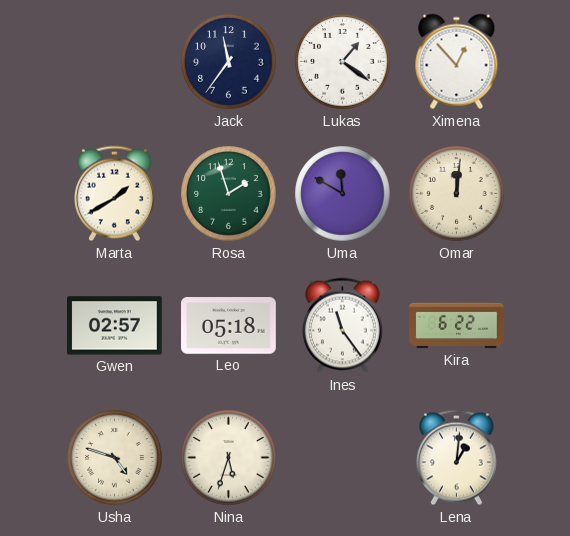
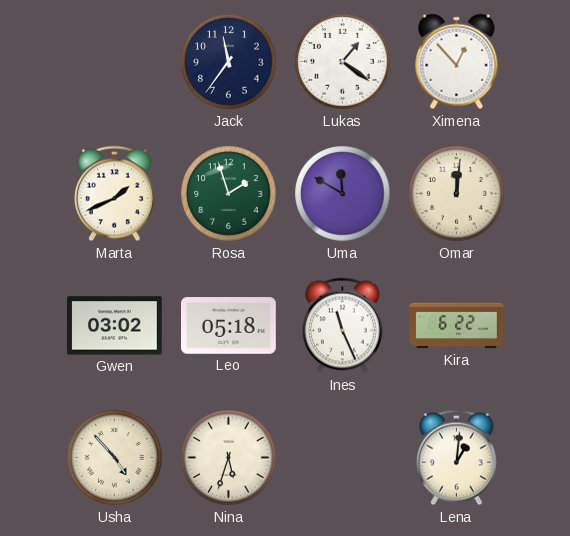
Marta: 1:40 -> 1:41 (115, 194)
Gwen: 02:57 -> 03:02 (115, 326)
Ines: 11:24 -> 11:26 (343, 326)
Usha: 4:48 -> 4:53 (115, 458)
